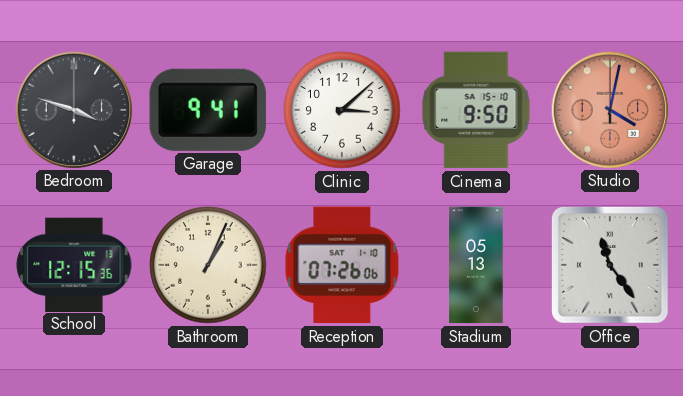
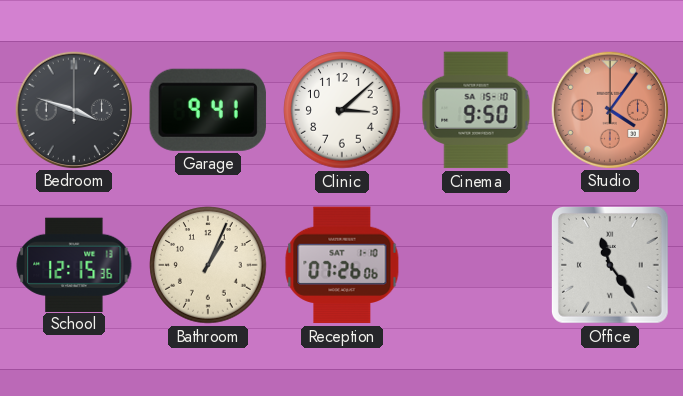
Studio: 4:02 -> 4:06 (609, 109)
Stadium: 05:13 -> none (476, 265)
